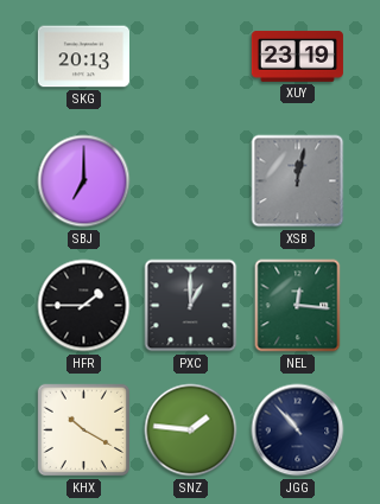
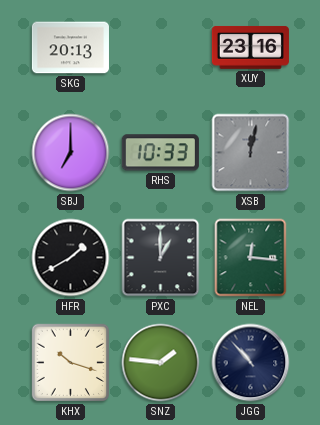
XUY: 23:19 -> 23:16 (250, 47)
RHS: none -> 10:33 (160, 153)
HFR: 1:45 -> 1:40 (71, 258)
KHX: 10:20 -> 10:18 (71, 363)
